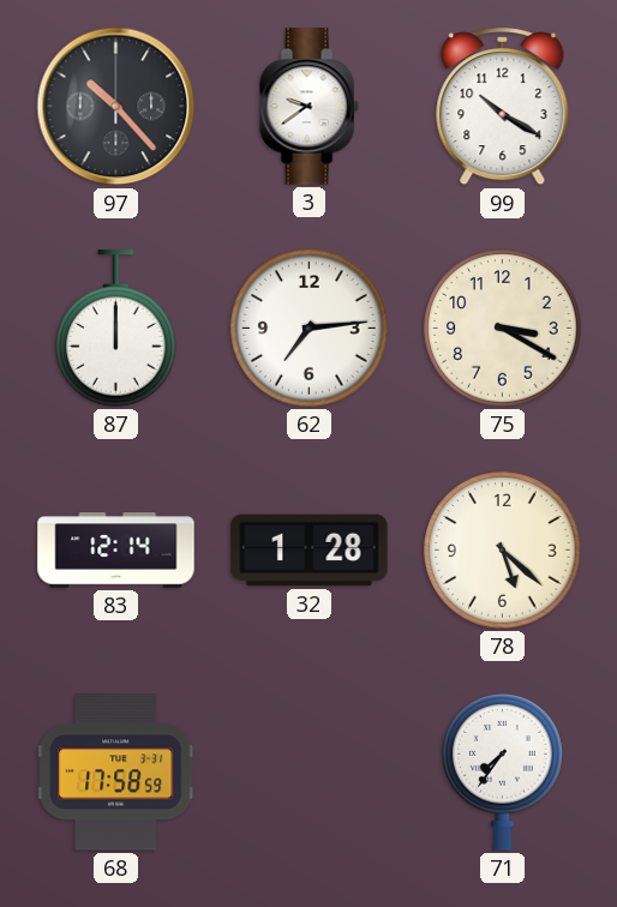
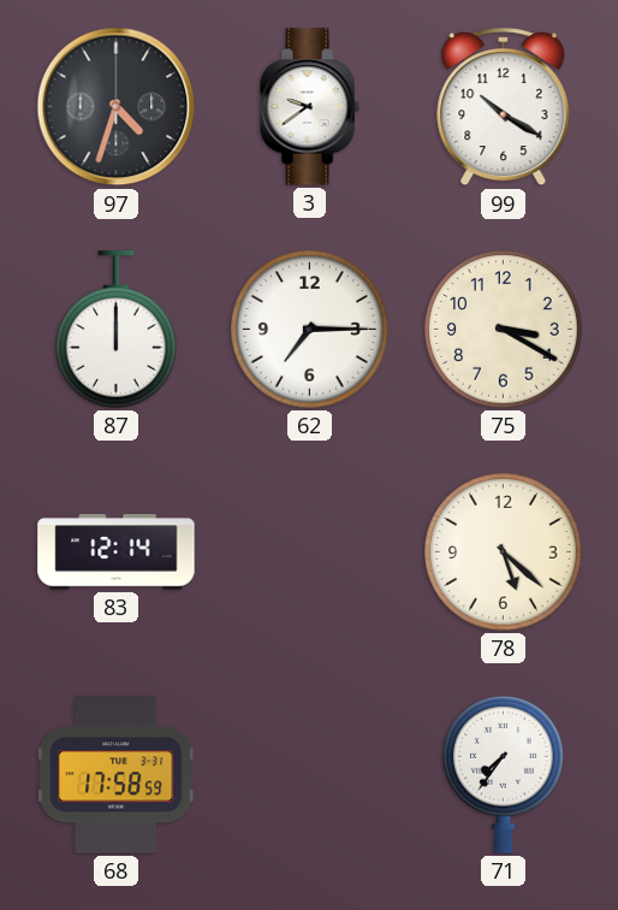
97: 10:23 -> 4:33 (117, 107)
62: 7:14 -> 7:15 (310, 330)
32: 1:28 -> none (310, 551)
